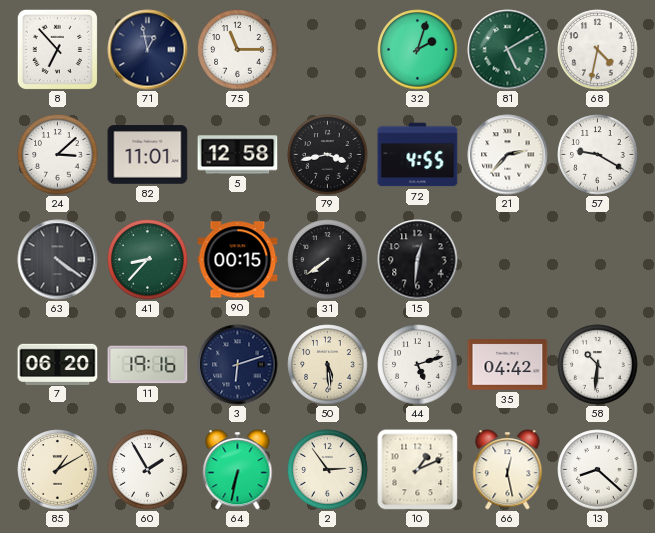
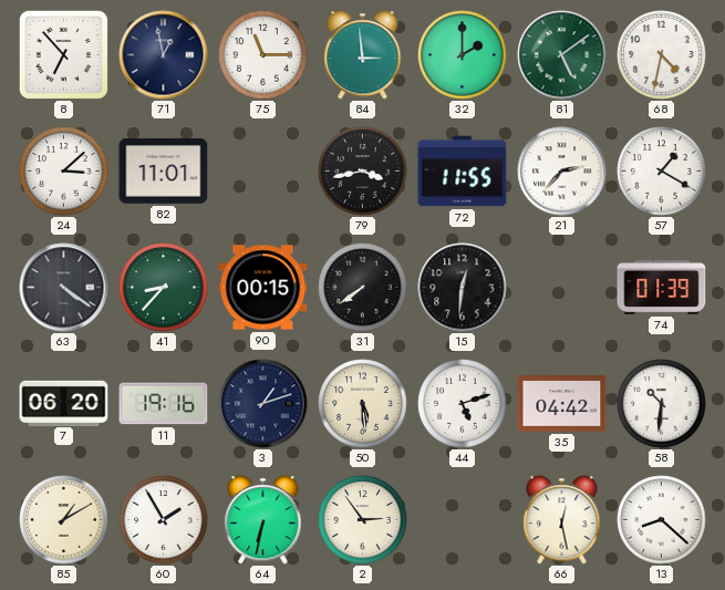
84: none -> 2:59 (363, 55)
32: 2:03 -> 2:00 (463, 55)
81: 5:10 -> 5:09 (562, 55)
5: 12:58 -> none (238, 155)
72: 4:55 -> 11:55 (463, 172)
57: 9:20 -> 1:20 (662, 172)
74: none -> 01:39 (662, 287)
3: 6:12 -> 1:12 (263, 404)
10: 1:11 -> none (418, 470)
